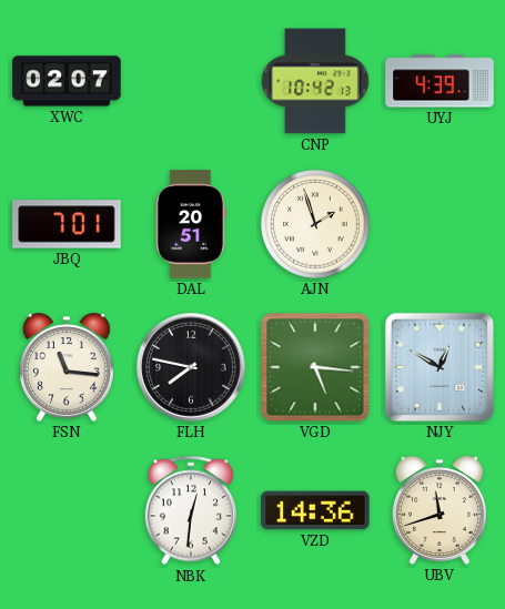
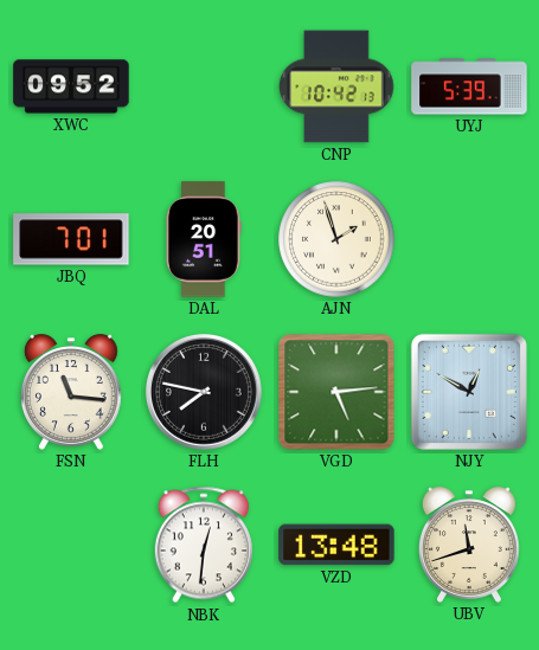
XWC: 02:07 -> 09:52 (71, 86)
UYJ: 4:39 -> 5:39 (469, 86)
VGD: 5:16 -> 5:14 (336, 392)
VZD: 14:36 -> 13:48 (336, 545)
